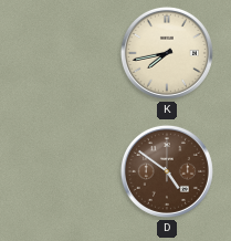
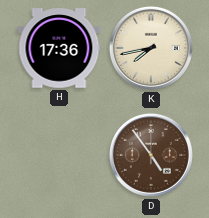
H: none -> 17:36 (59, 48)
D: 4:51 -> 4:54 (151, 155)
